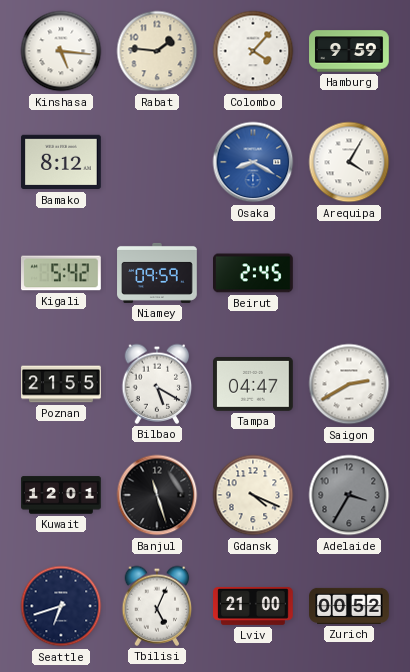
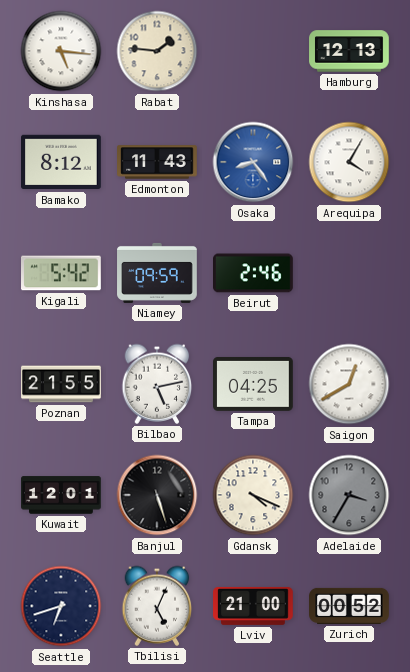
Colombo: 4:07 -> none (253, 51)
Hamburg: 9:59 -> 12:13 (349, 51)
Edmonton: none -> 11:43 (157, 162)
Osaka: 8:20 -> 8:24 (253, 162)
Beirut: 2:45 -> 2:46 (254, 273)
Bilbao: 5:20 -> 5:13 (157, 384)
Tampa: 04:47 -> 04:25 (254, 384)
Saigon: 2:40 -> 12:40 (349, 384)
Banjul: 11:27 -> 5:27 (157, 495)
